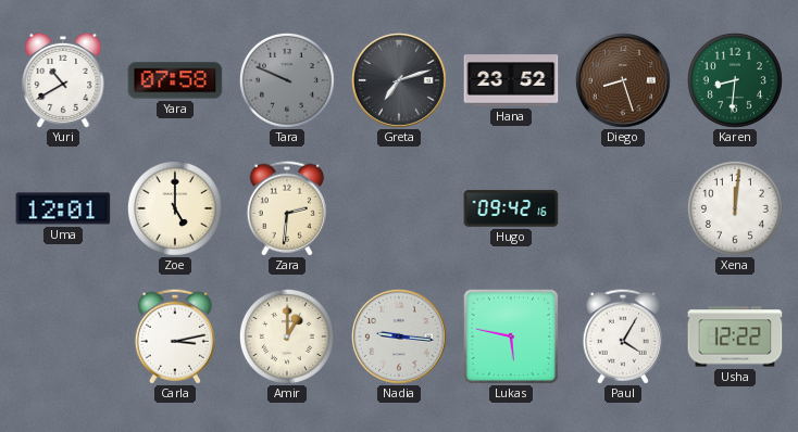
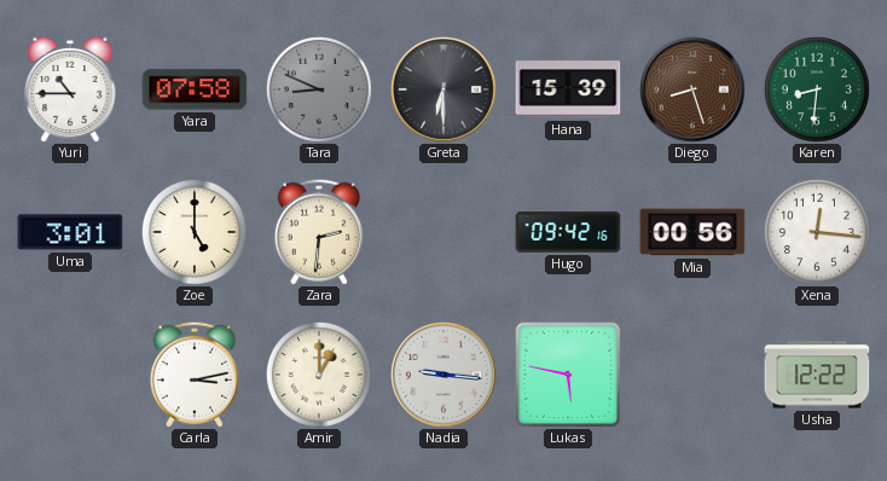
Yuri: 10:40 -> 10:45 (70, 89)
Tara: 9:49 -> 8:49 (319, 89)
Greta: 7:12 -> 6:30 (443, 89)
Hana: 23:52 -> 15:39 (568, 89)
Uma: 12:01 -> 3:01 (70, 232)
Mia: none -> 00:56 (692, 232)
Xena: 12:01 -> 12:16 (817, 232)
Paul: 4:05 -> none (623, 336)
